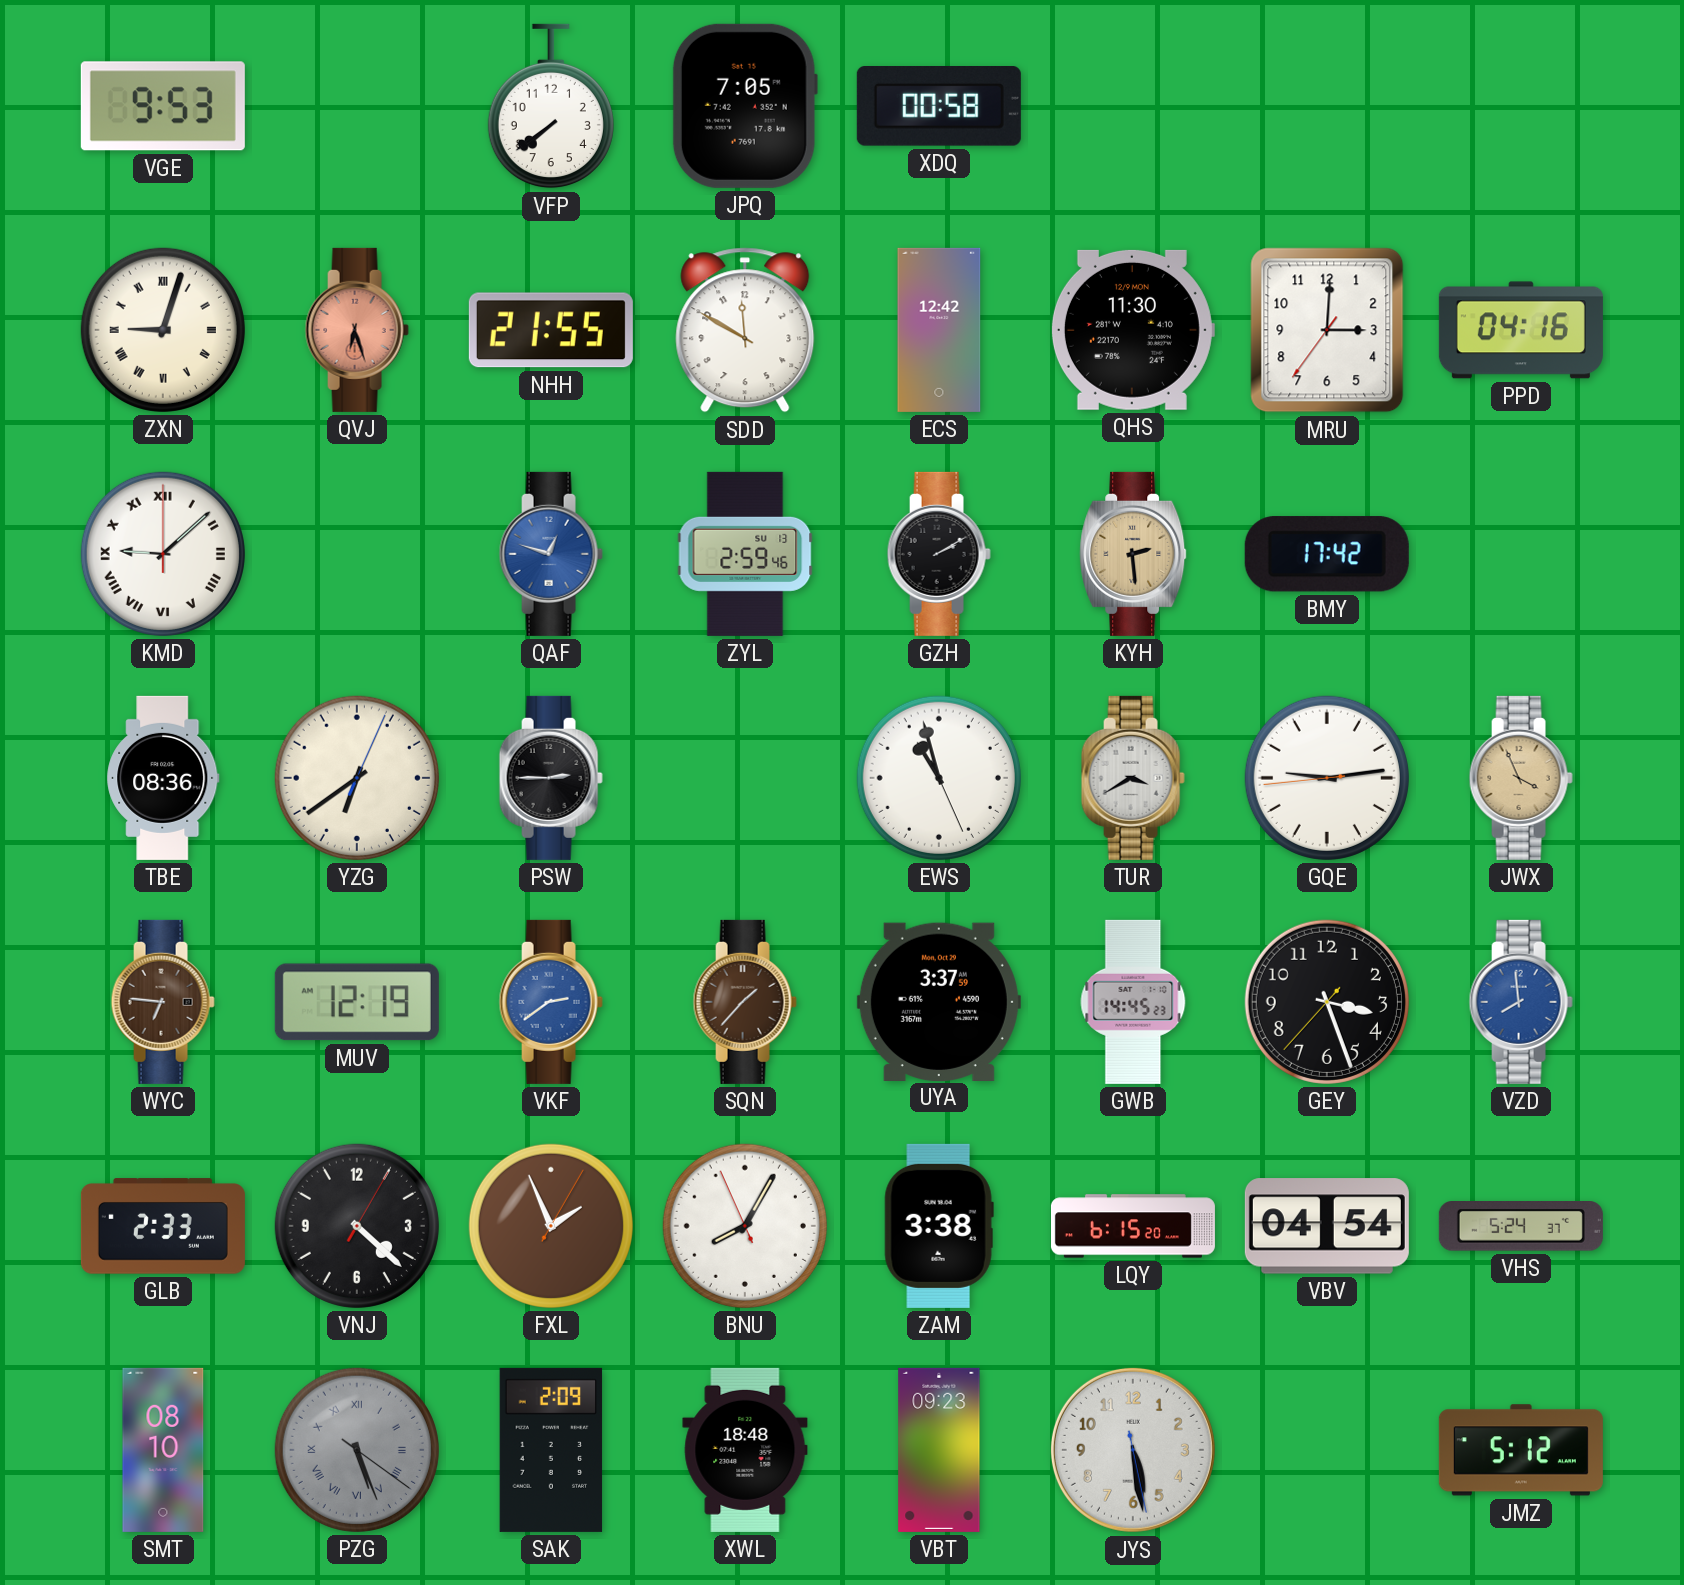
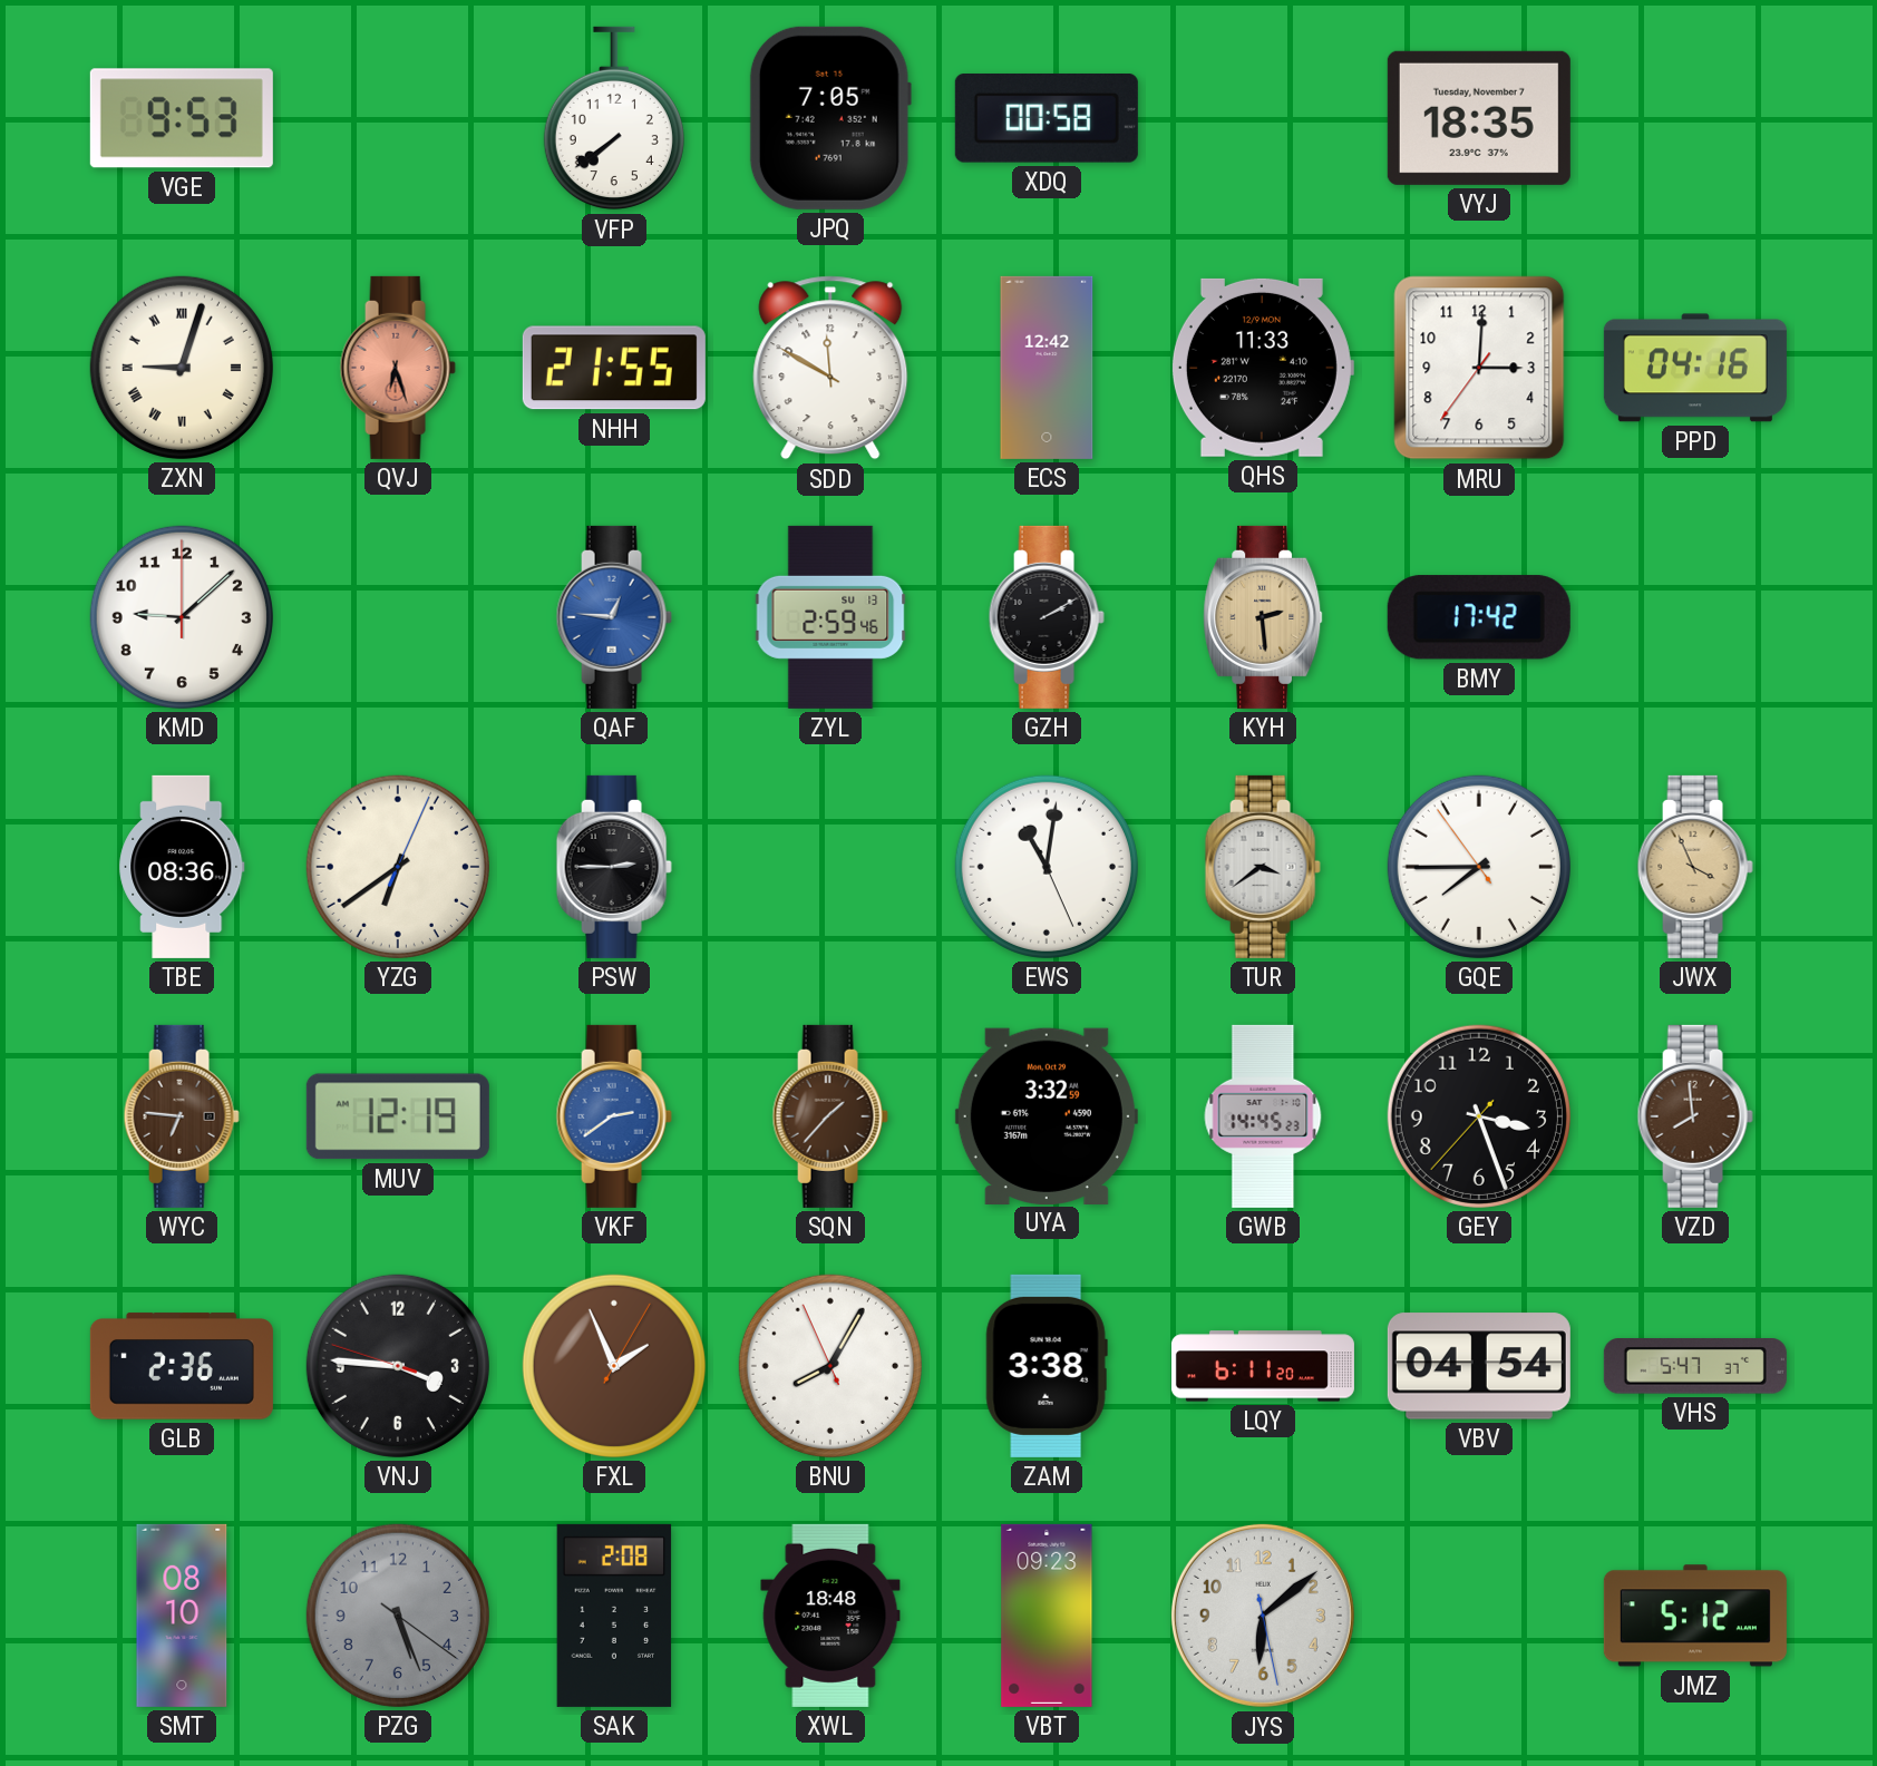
VYJ: none -> 18:35 (1479, 118)
QHS: 11:30 -> 11:33 (1262, 368)
KMD numerals: Roman -> Arabic (182, 617)
QAF: 12:48 -> 12:46 (614, 617)
EWS: 10:57 -> 11:01 (1047, 867)
TUR: 3:40 -> 3:39 (1263, 867)
GQE: 9:13 -> 7:44 (1479, 867)
UYA: 3:37 -> 3:32 (1047, 1115)
VZD dial: blue -> brown (1695, 1116)
GLB: 2:33 -> 2:36 (182, 1366)
VNJ: 4:22 -> 3:45 (398, 1366)
LQY: 6:15 -> 6:11 (1263, 1366)
VHS: 5:24 -> 5:47 (1695, 1366)
PZG numerals: Roman -> Arabic (398, 1616)
SAK: 2:09 -> 2:08 (614, 1616)
JYS: 5:28 -> 6:08 (1263, 1616)
